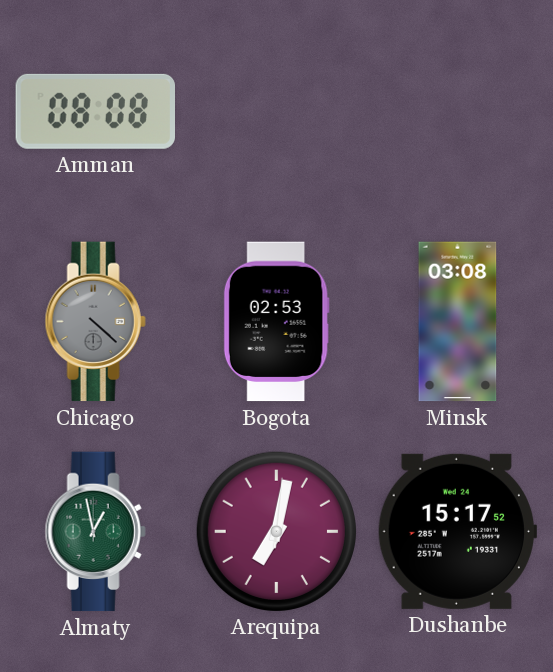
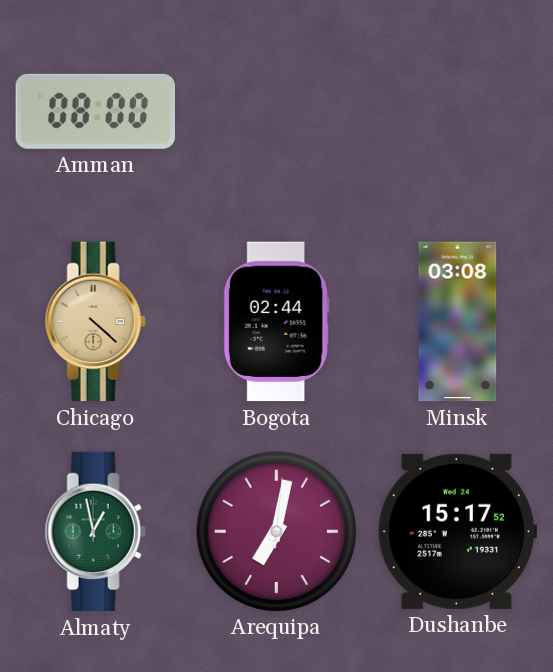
Amman: 08:08 -> 08:00 (95, 111)
Chicago dial: grey -> champagne (95, 322)
Bogota: 02:53 -> 02:44 (276, 322)
